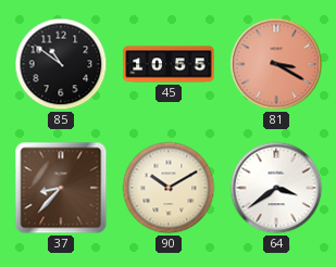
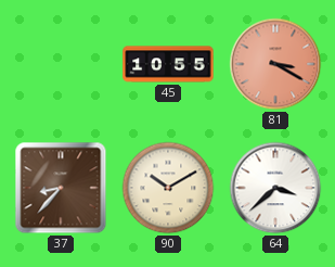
85: 10:51 -> none (61, 64)
64: 3:39 -> 3:38 (275, 188)
